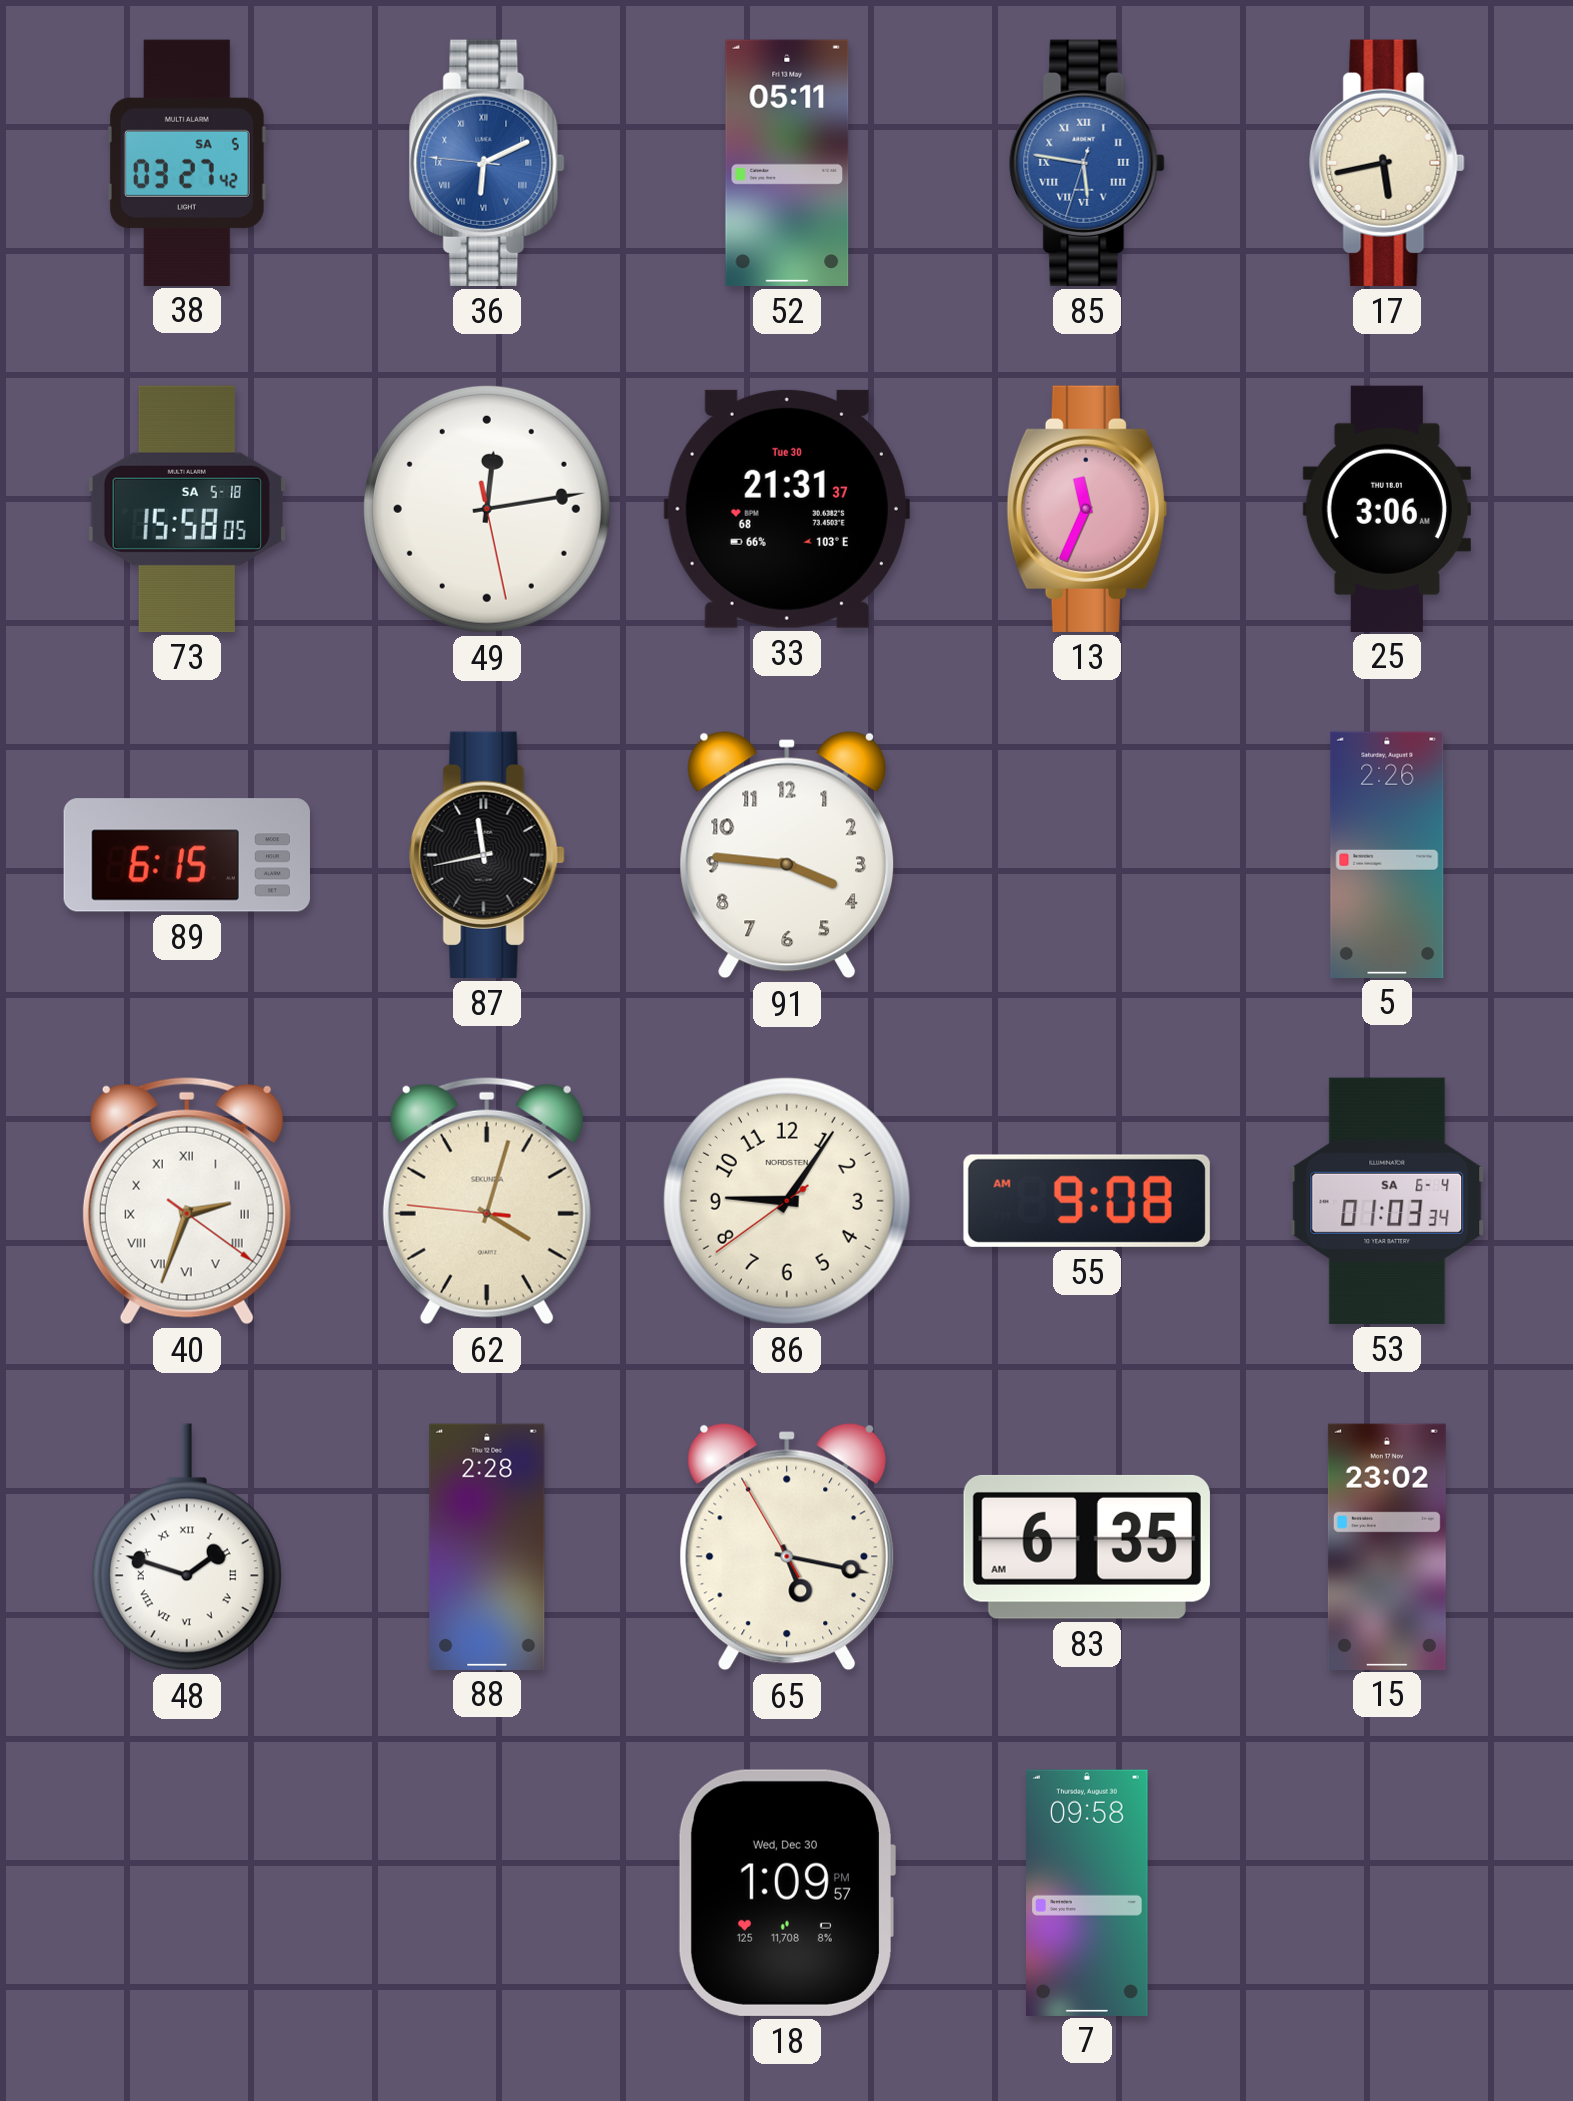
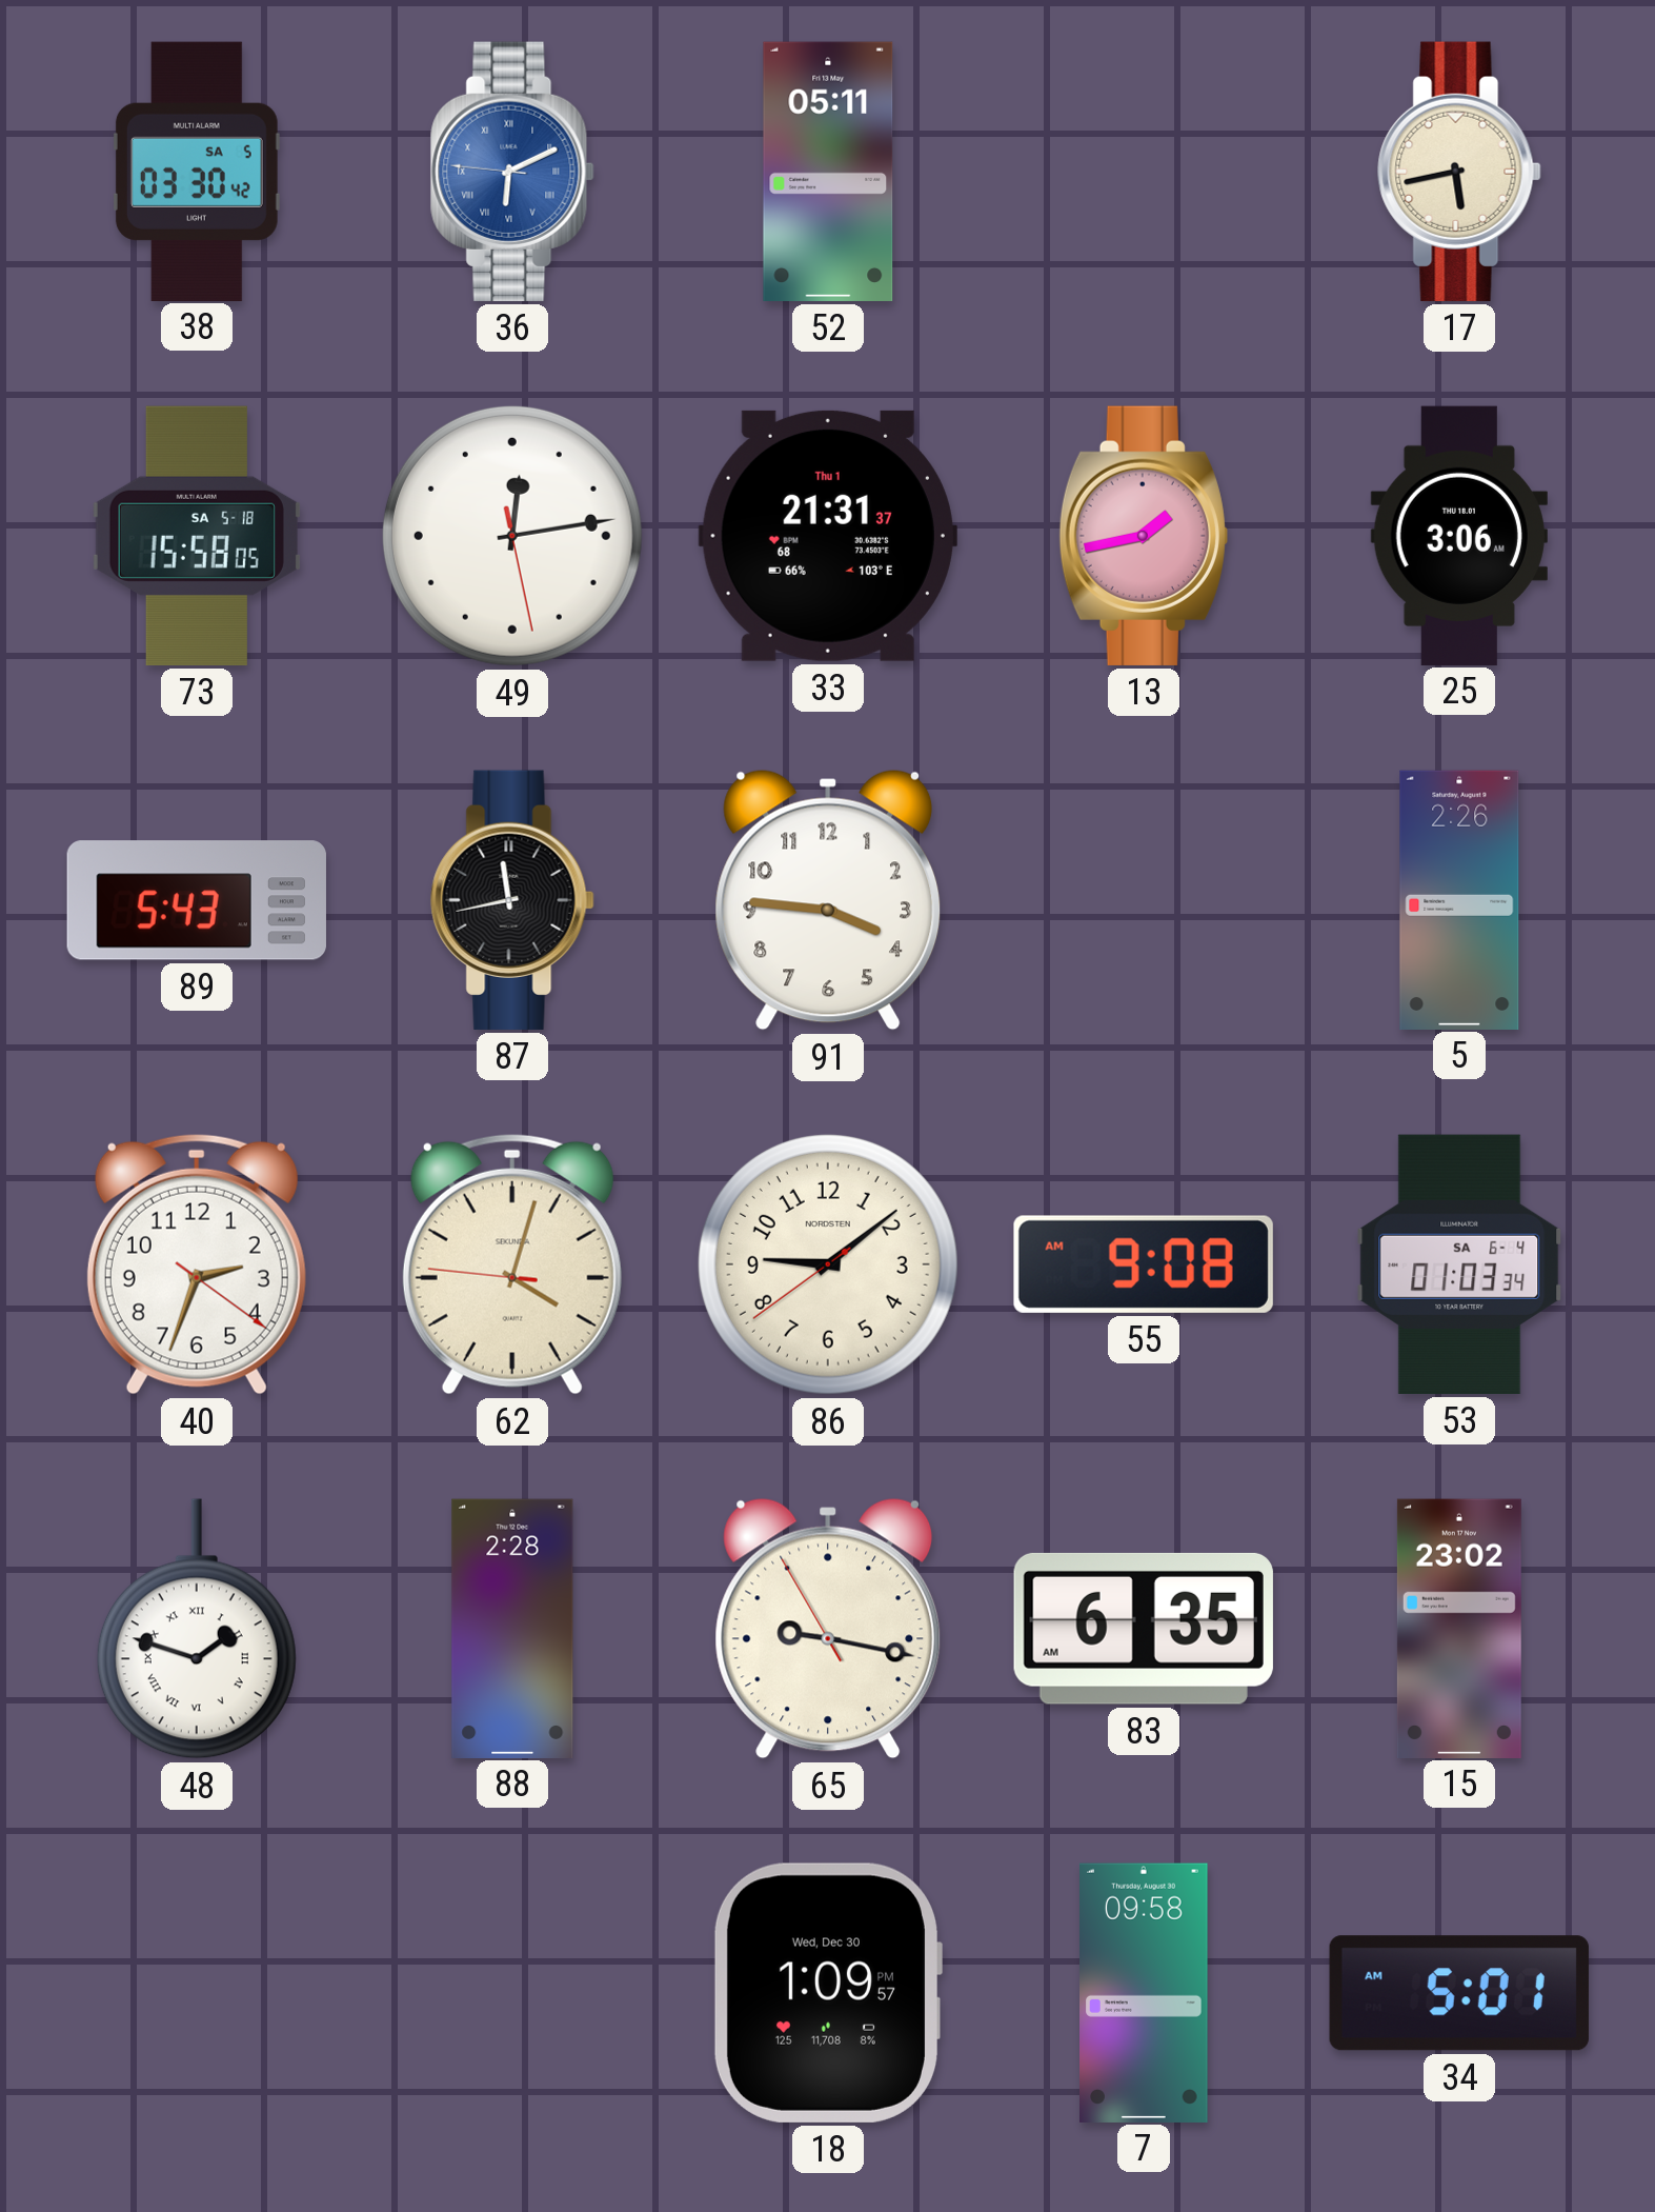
38: 03:27 -> 03:30 (197, 171)
85: 5:46 -> none (1087, 163)
33 date: Tue 30 -> Thu 1 (828, 536)
13: 11:34 -> 1:43 (1144, 536)
89: 6:15 -> 5:43 (197, 900)
40 numerals: Roman -> Arabic (197, 1264)
86: 9:05 -> 9:08 (828, 1264)
65: 5:16 -> 9:16 (828, 1629)
34: none -> 5:01 (1459, 1993)
